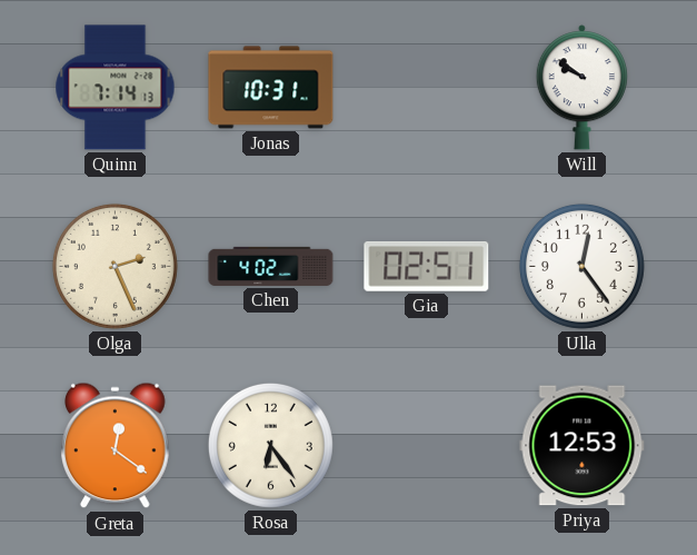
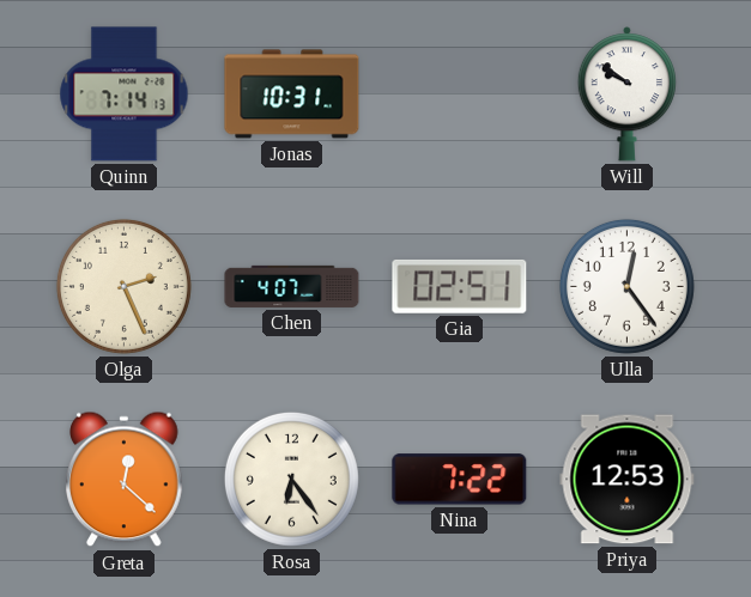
Chen: 4:02 -> 4:07 (292, 286)
Greta: 12:21 -> 12:22 (125, 480)
Nina: none -> 7:22 (460, 480)
